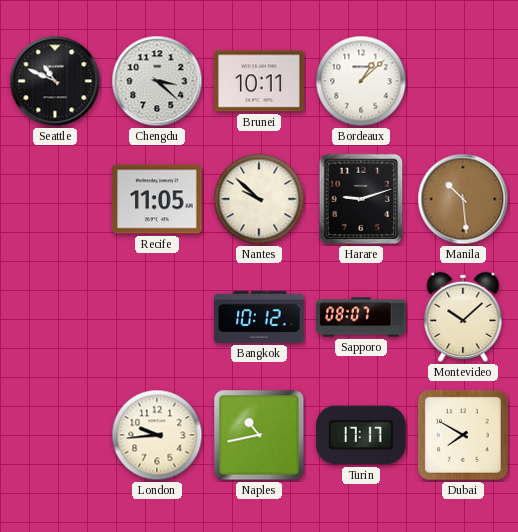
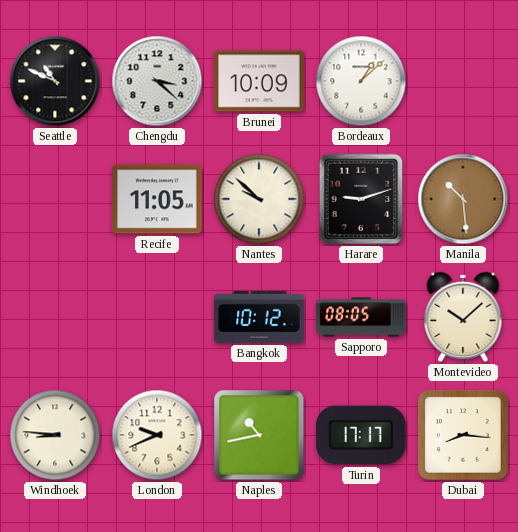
Brunei: 10:11 -> 10:09 (259, 81)
Sapporo: 08:07 -> 08:05 (361, 317)
Windhoek: none -> 8:46 (55, 435)
London: 9:44 -> 9:41 (157, 435)
Dubai: 7:50 -> 8:16 (463, 435)
